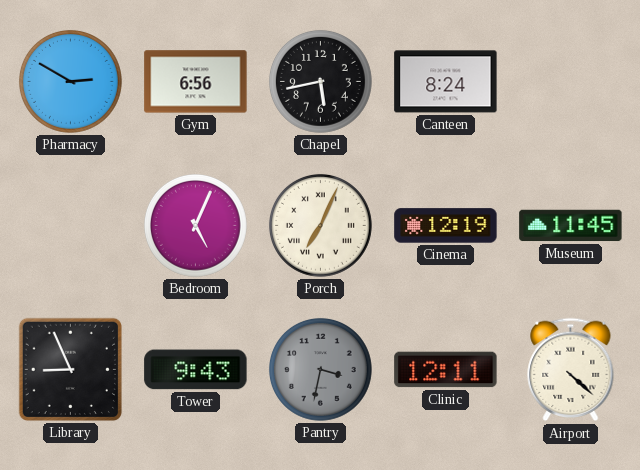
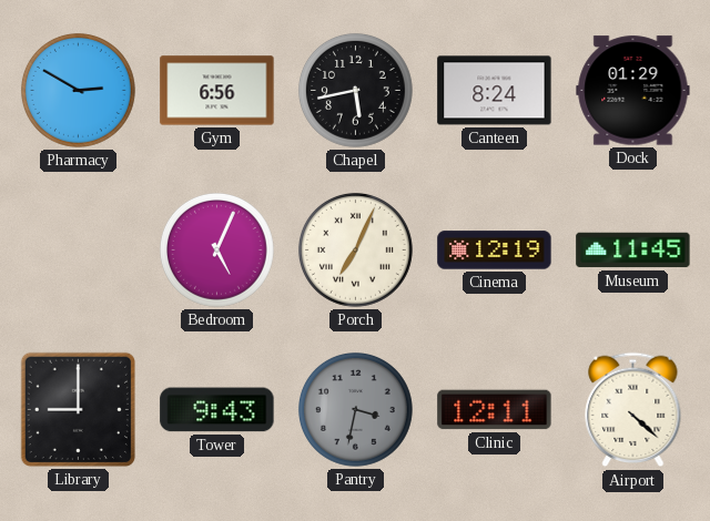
Dock: none -> 01:29 (633, 91)
Library: 8:56 -> 9:00 (78, 409)
